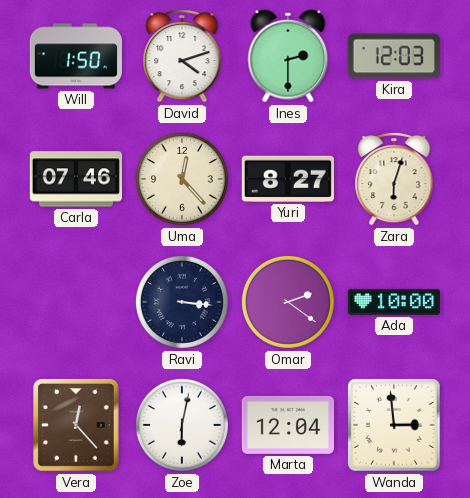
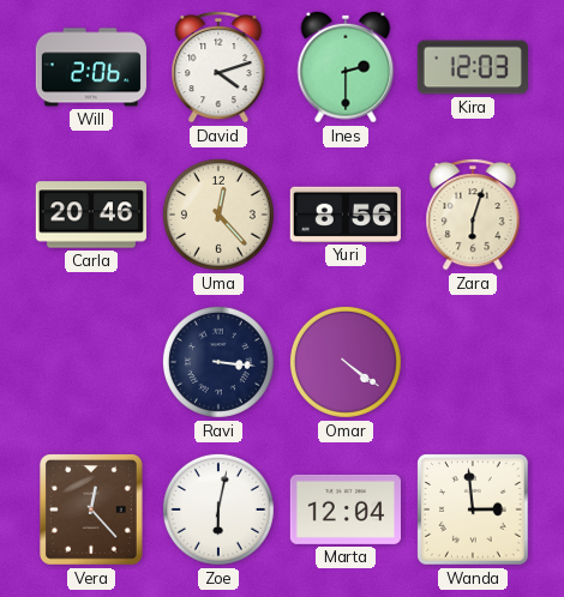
Will: 1:50 -> 2:06 (90, 67)
Carla: 07:46 -> 20:46 (91, 215)
Yuri: 8:27 -> 8:56 (346, 215)
Omar: 2:21 -> 4:21 (346, 362)
Ada: 10:00 -> none (393, 303)
